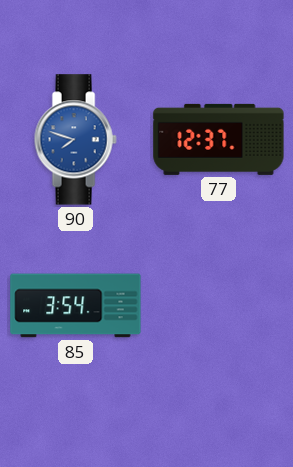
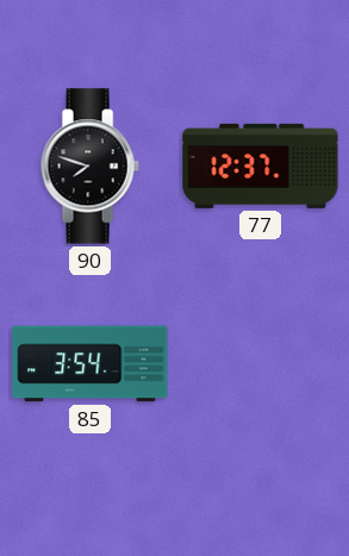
90 dial: blue -> black (89, 167)
